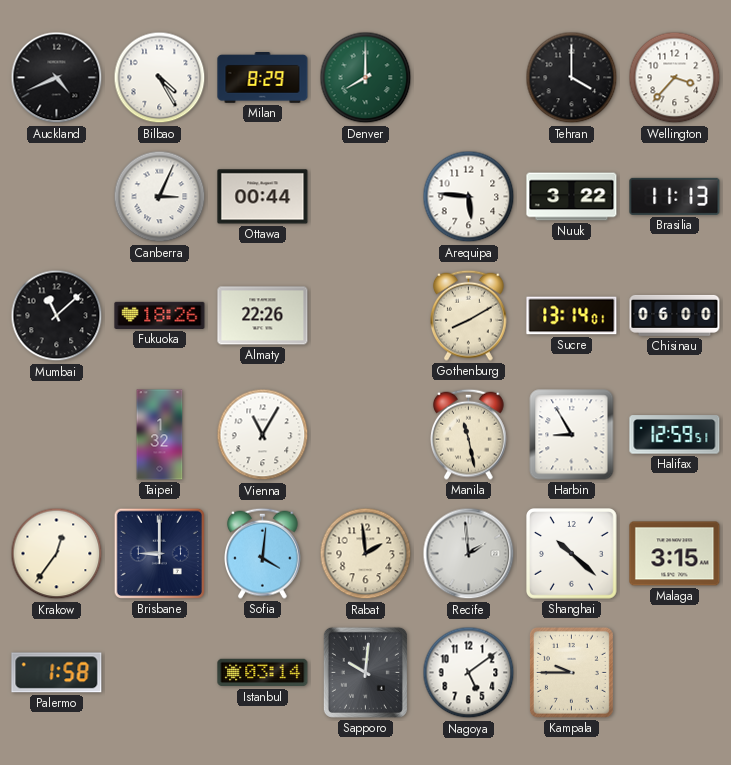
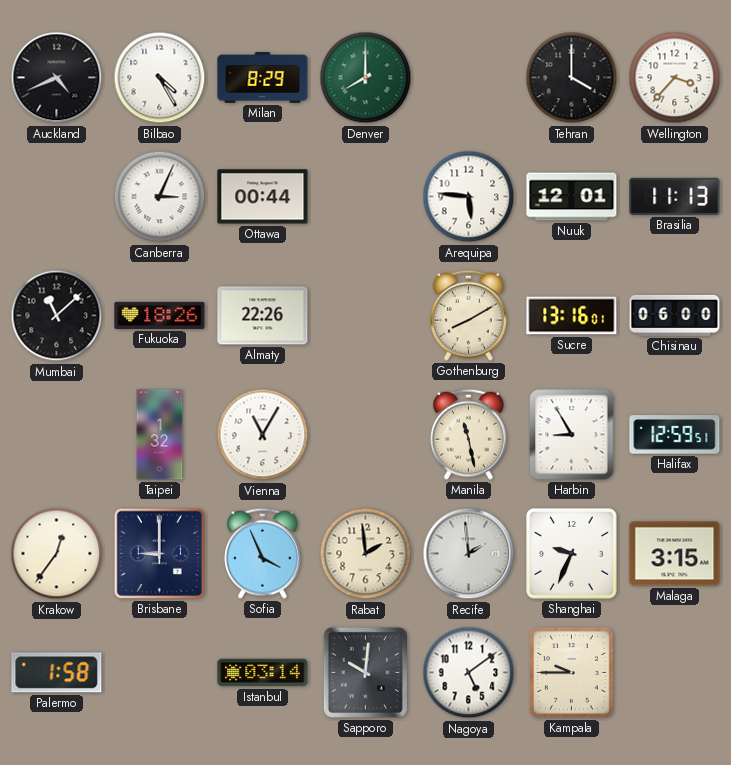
Nuuk: 3:22 -> 12:01 (572, 197)
Sucre: 13:14 -> 13:16 (572, 316)
Sofia: 4:01 -> 3:56 (263, 553)
Shanghai: 10:22 -> 9:34 (572, 554)
